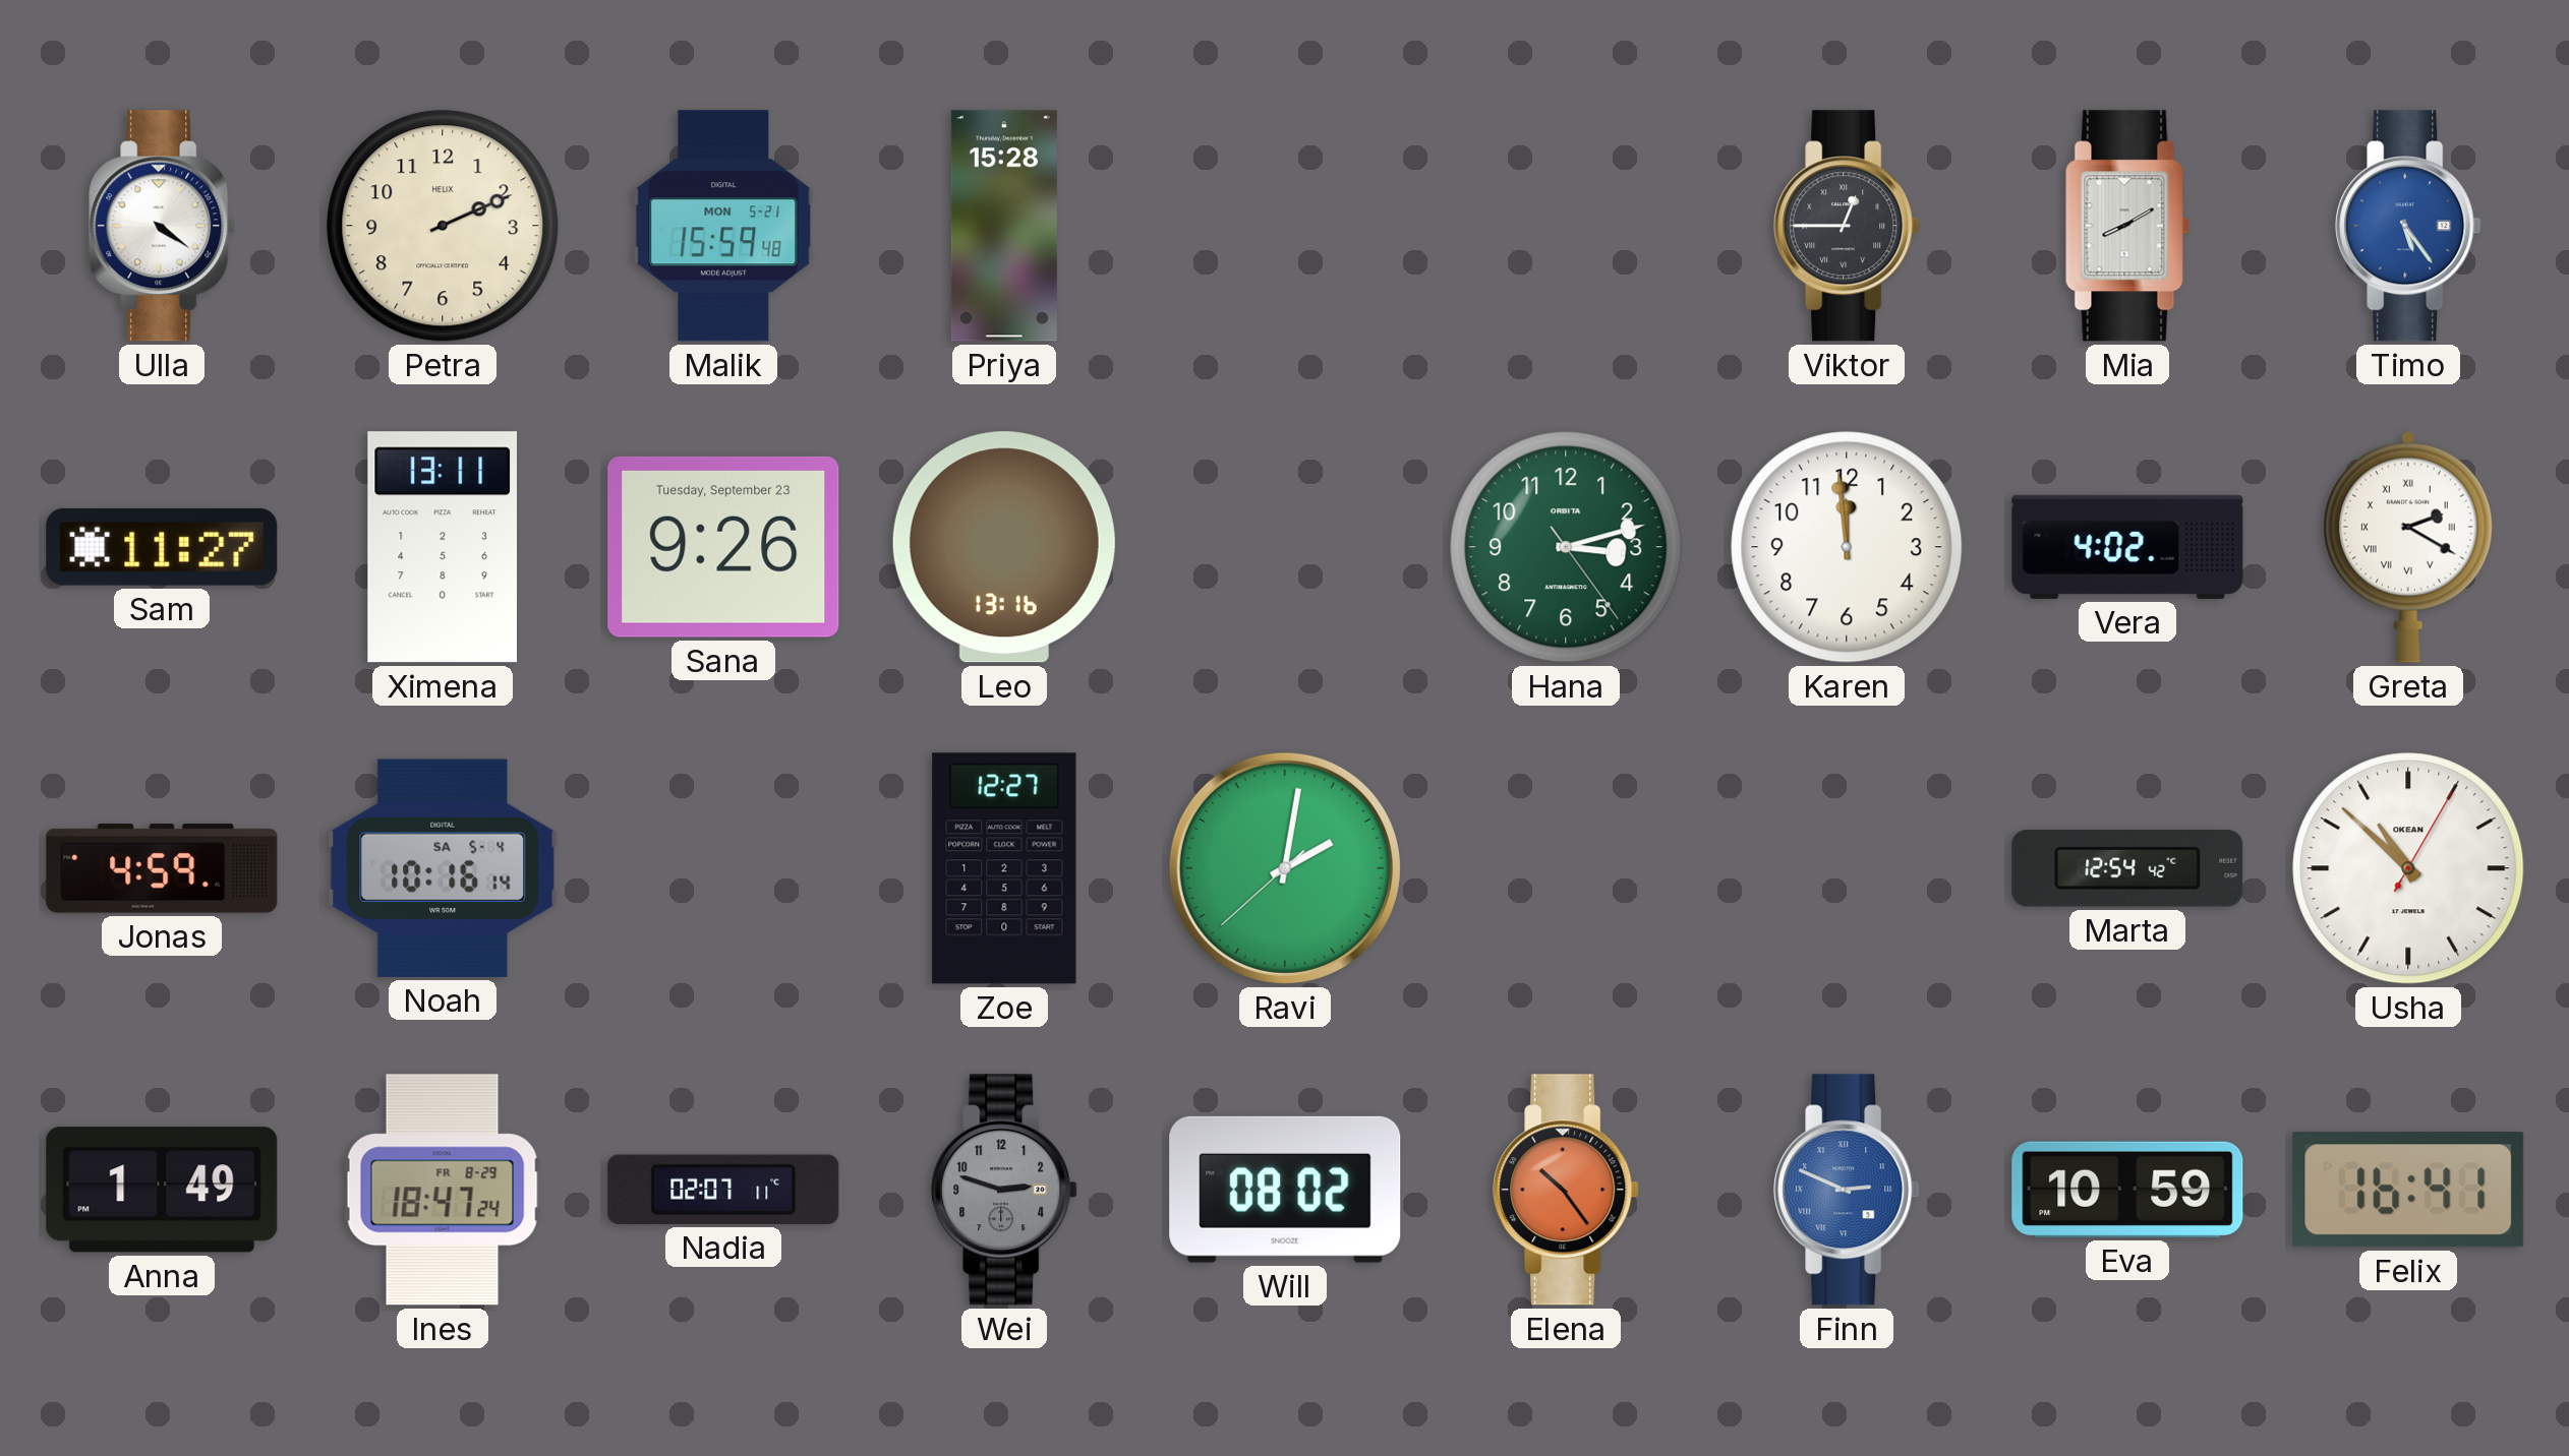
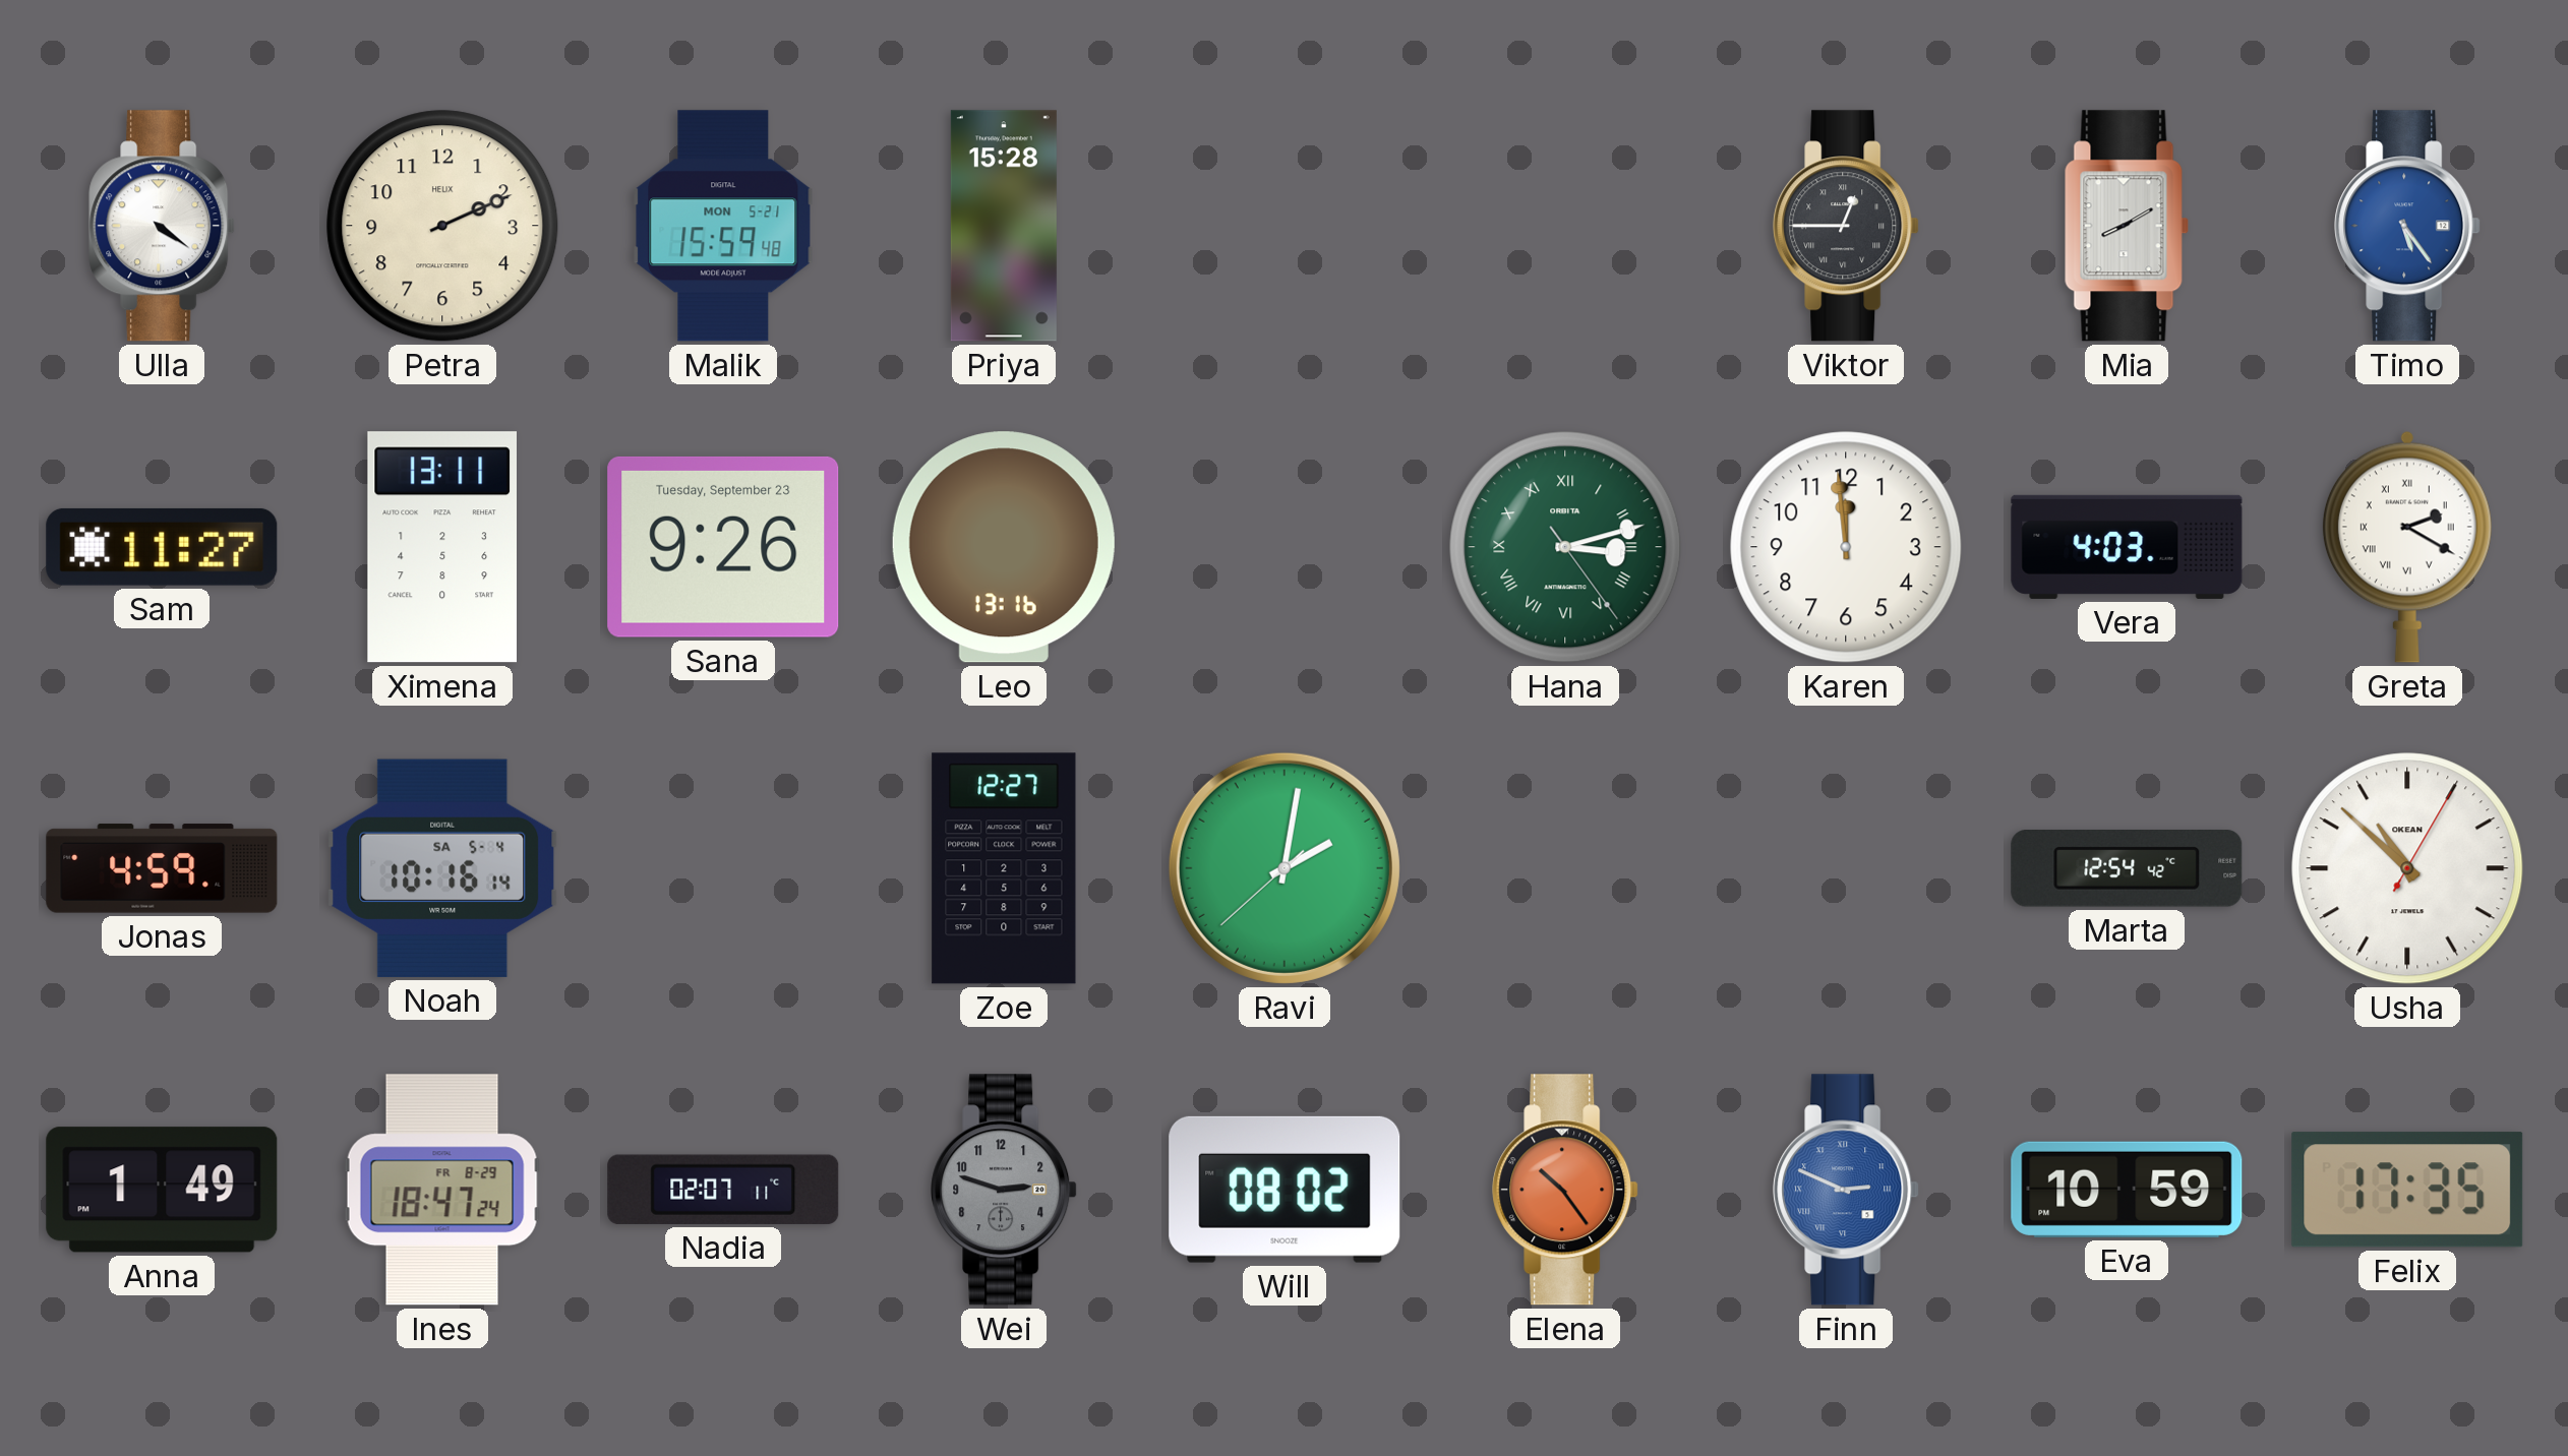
Hana numerals: Arabic -> Roman (1565, 547)
Vera: 4:02 -> 4:03 (2127, 547)
Felix: 16:41 -> 17:35 (2407, 1190)
